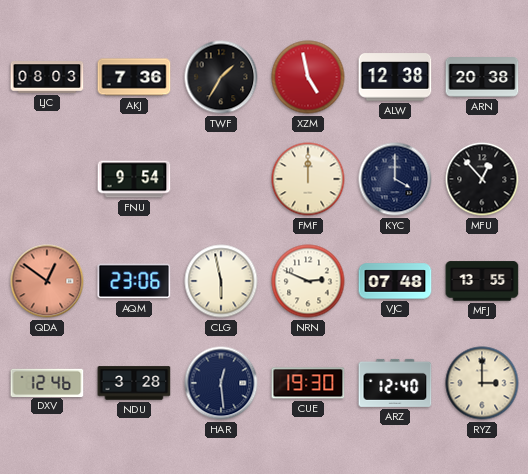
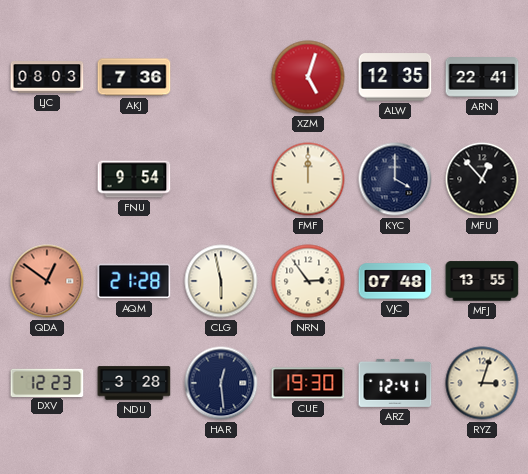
TWF: 1:35 -> none (221, 77)
XZM: 4:58 -> 5:03 (308, 77)
ALW: 12:38 -> 12:35 (395, 77)
ARN: 20:38 -> 22:41 (482, 77)
AQM: 23:06 -> 21:28 (134, 281)
NRN: 2:49 -> 2:54 (308, 281)
DXV: 12:46 -> 12:23 (47, 382)
ARZ: 12:40 -> 12:41 (395, 383)
RYZ: 3:00 -> 3:03 (482, 383)
